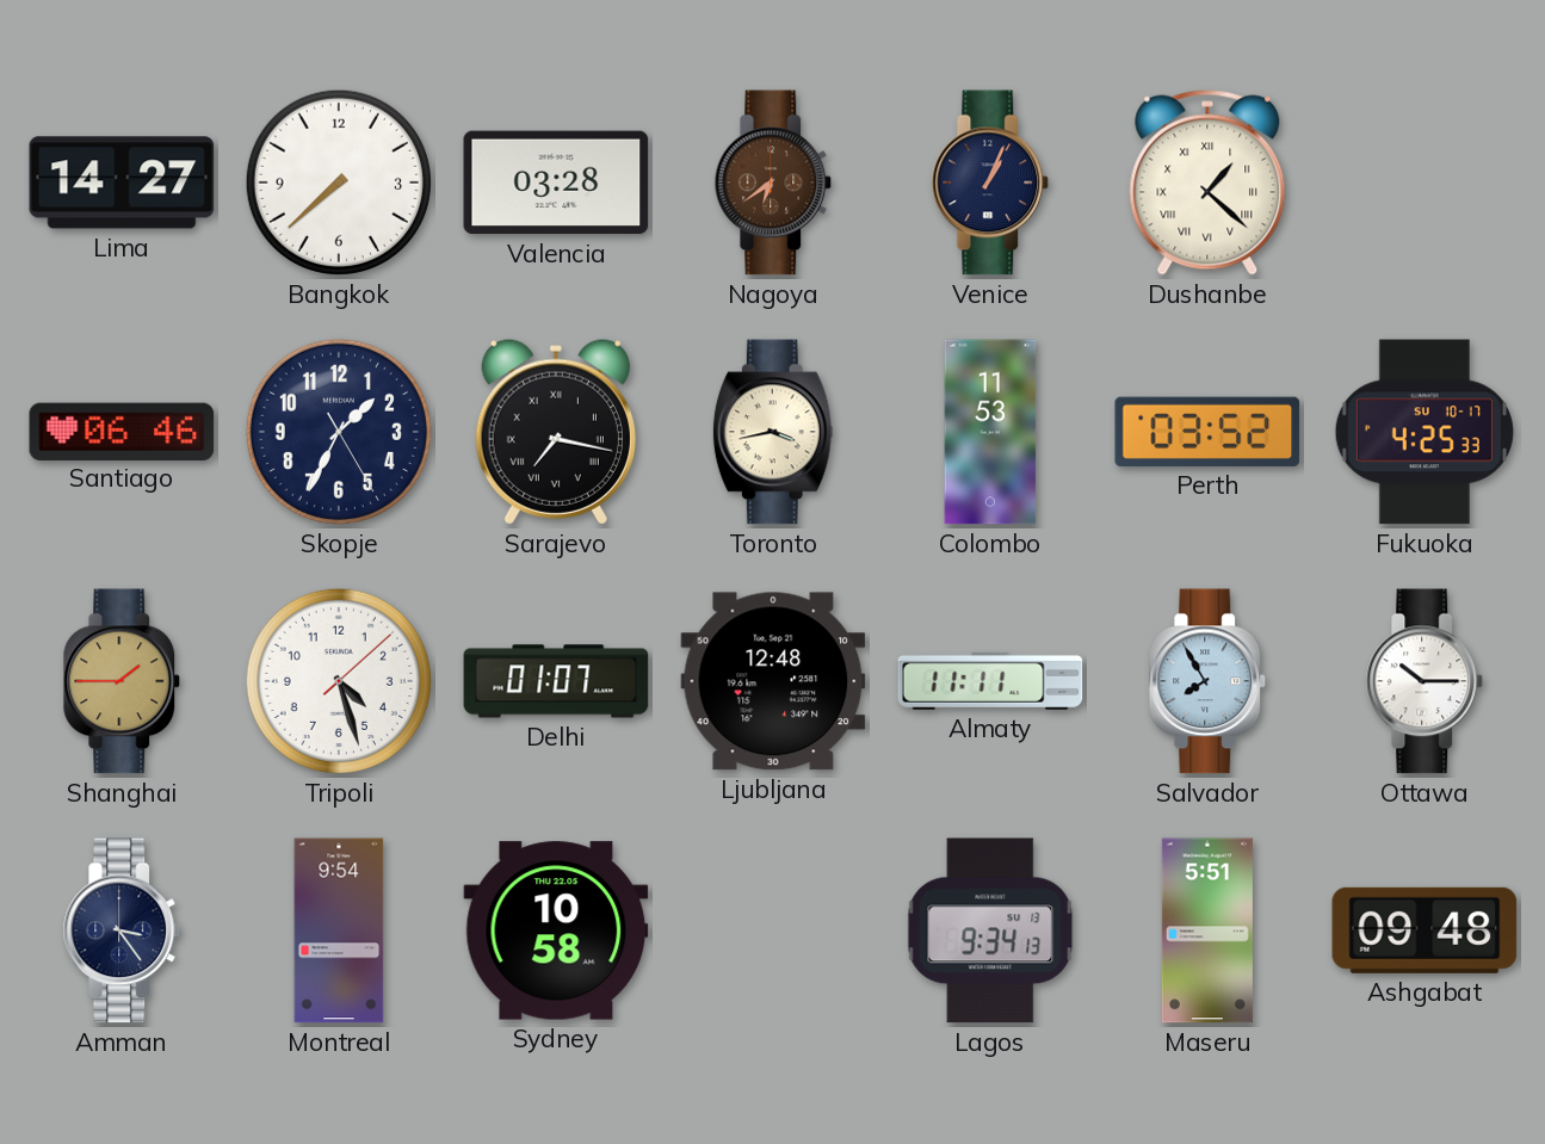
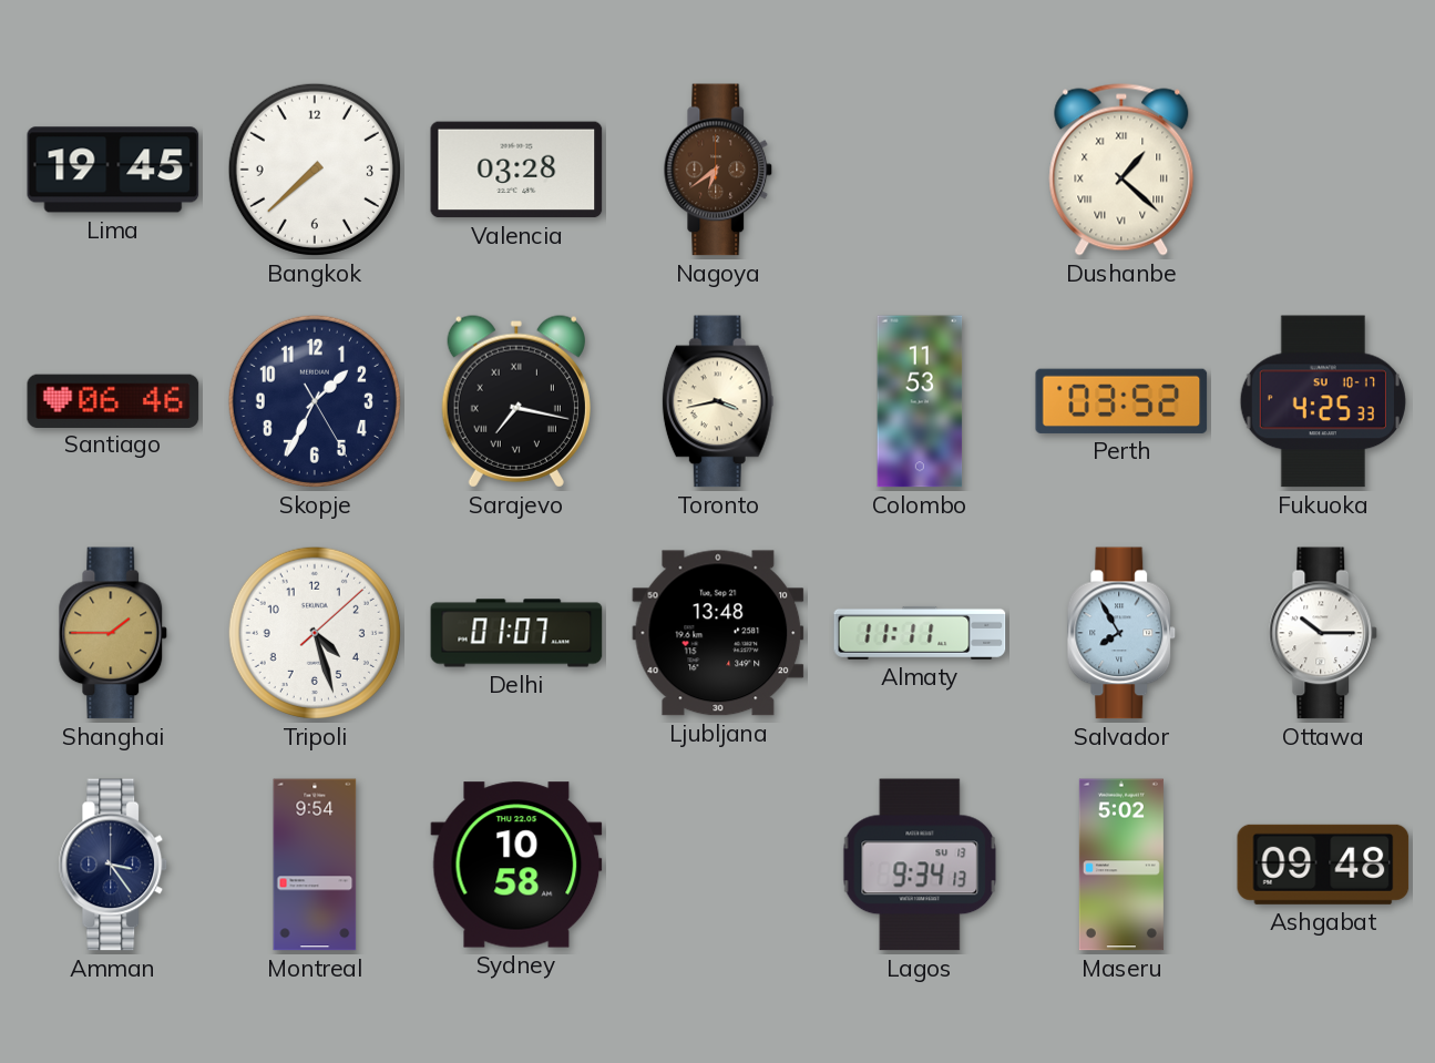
Lima: 14:27 -> 19:45 (113, 170)
Venice: 1:04 -> none (990, 183)
Ljubljana: 12:48 -> 13:48 (718, 633)
Maseru: 5:51 -> 5:02 (1121, 865)
